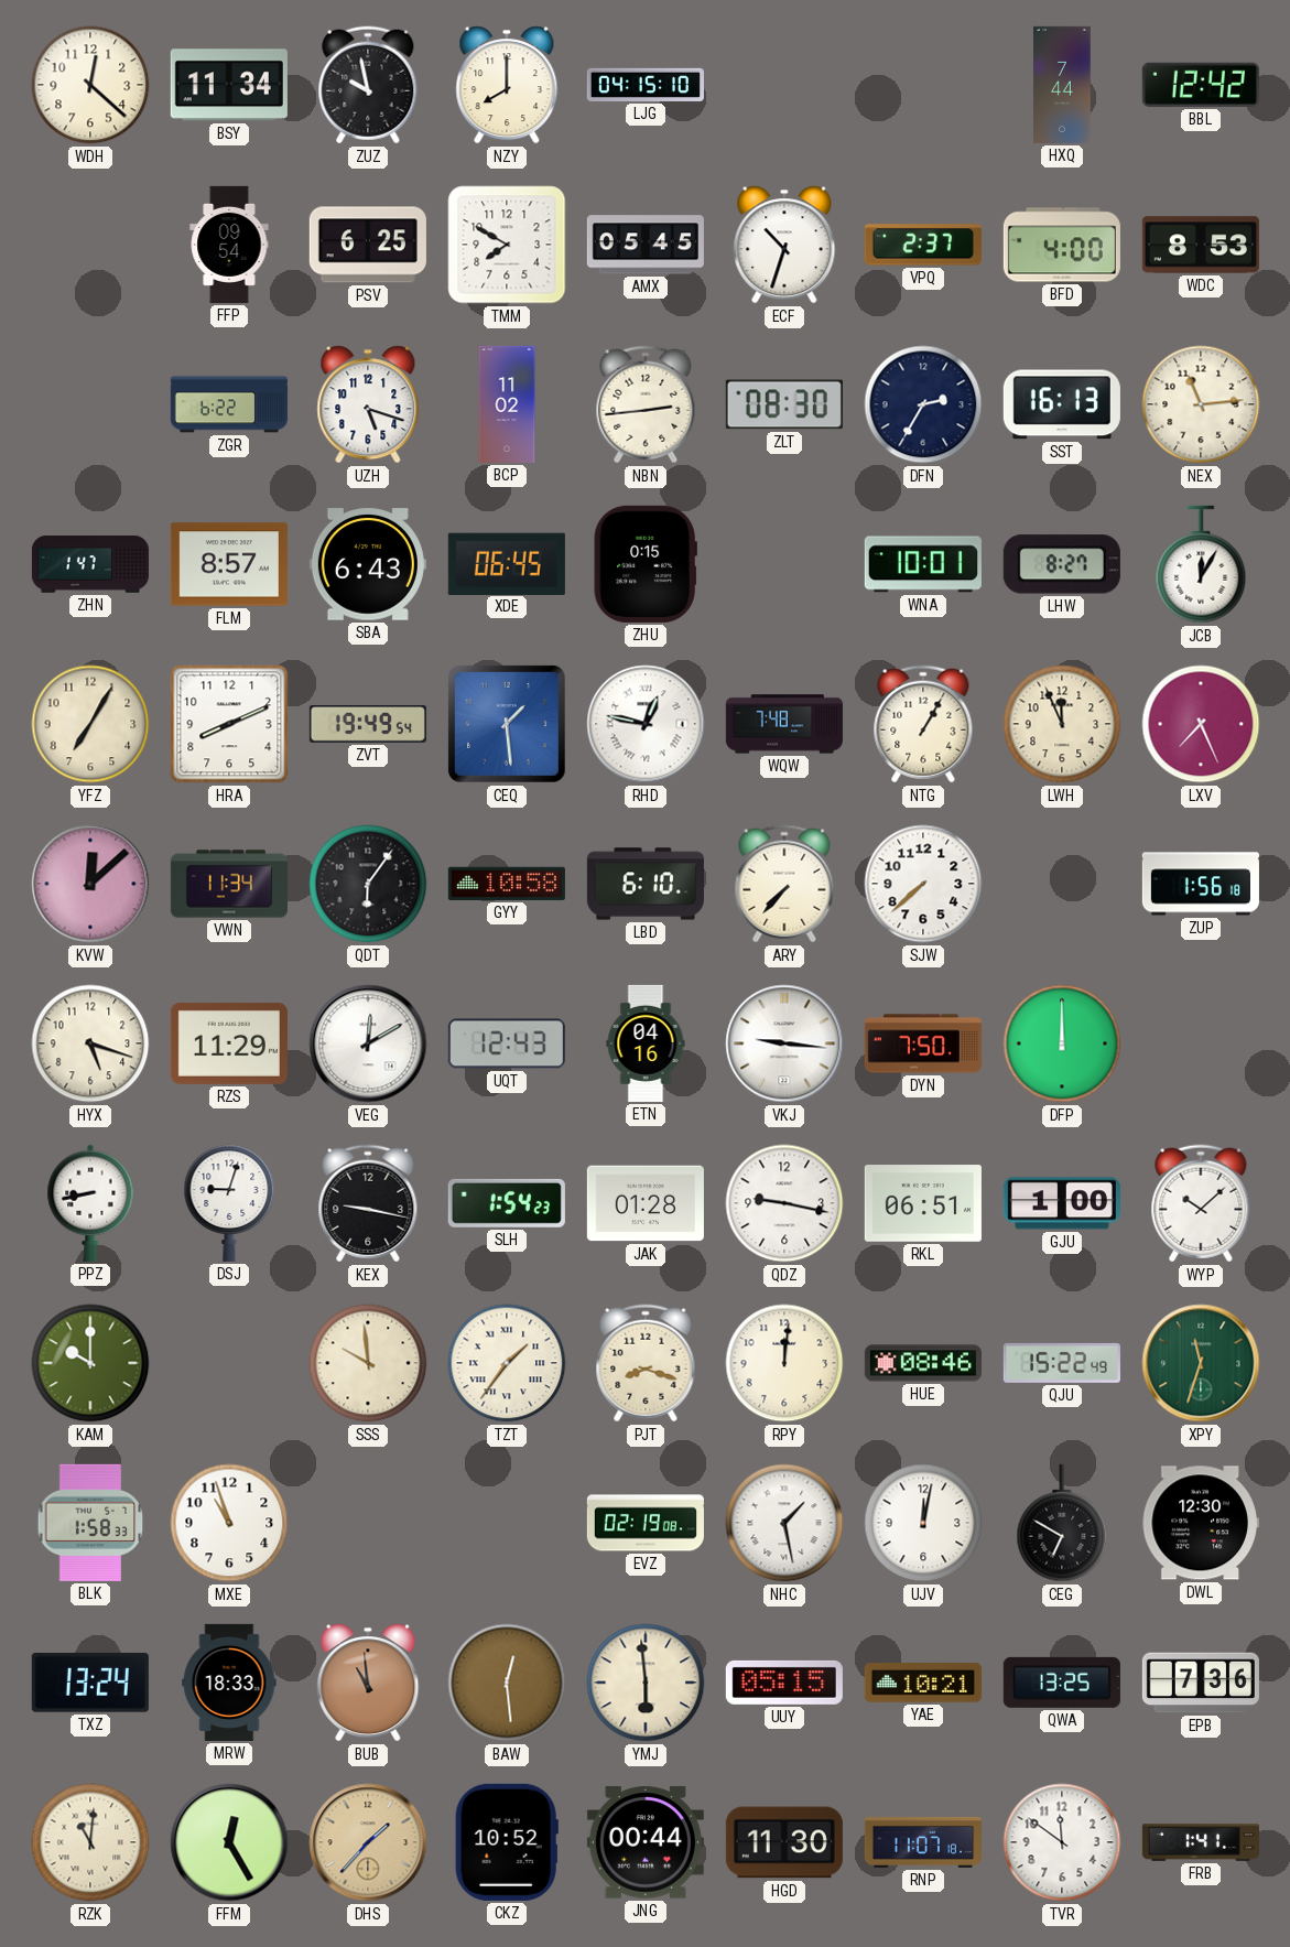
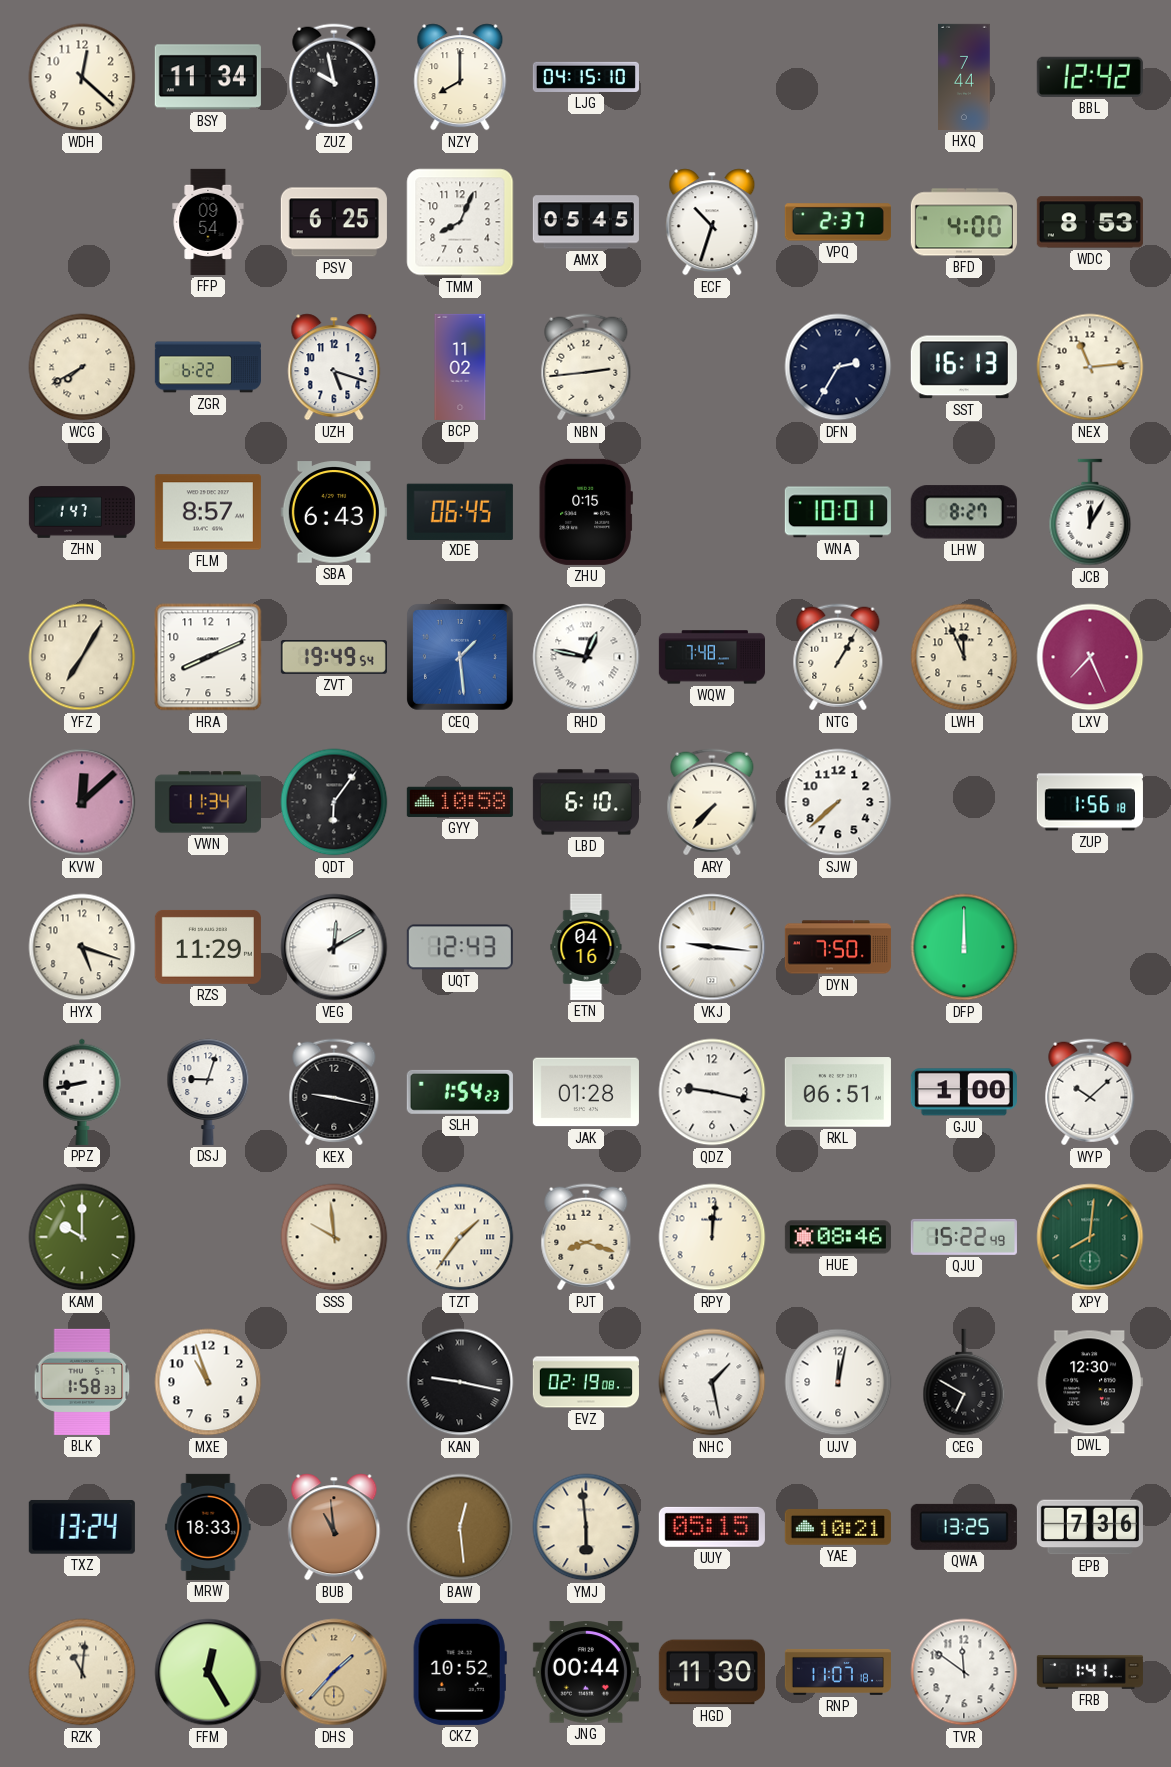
TMM: 7:50 -> 8:04 (460, 222)
WCG: none -> 7:40 (82, 367)
ZLT: 08:30 -> none (784, 404)
XPY: 11:33 -> 8:01 (1090, 1237)
KAN: none -> 9:17 (460, 1382)
